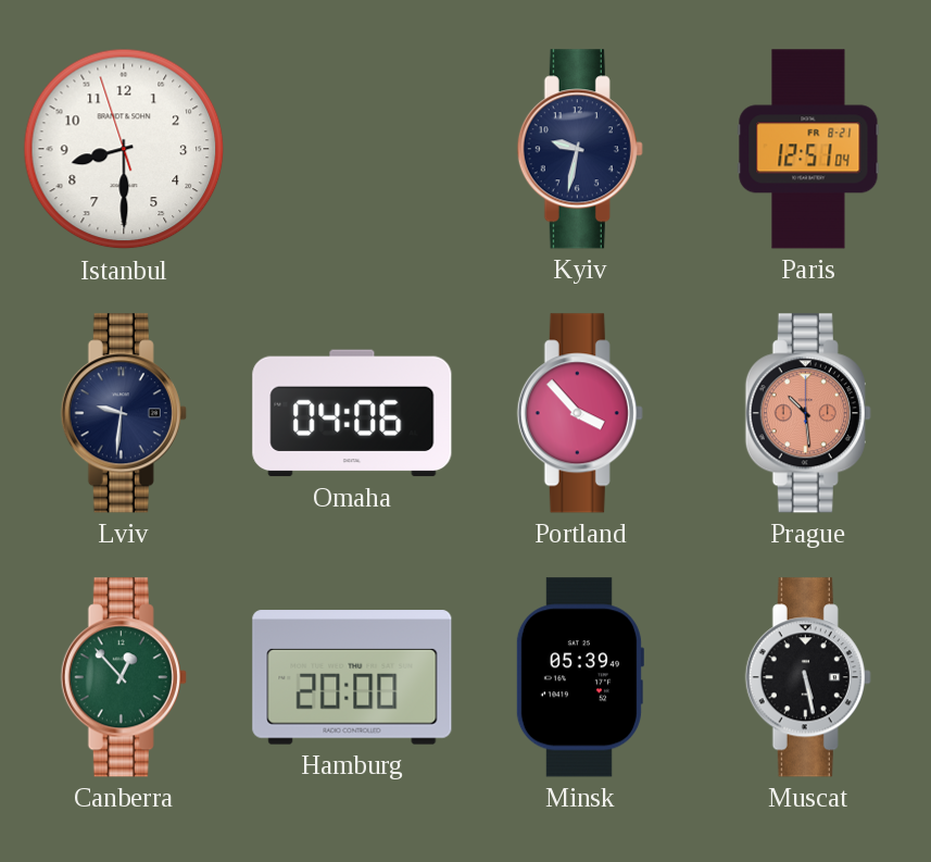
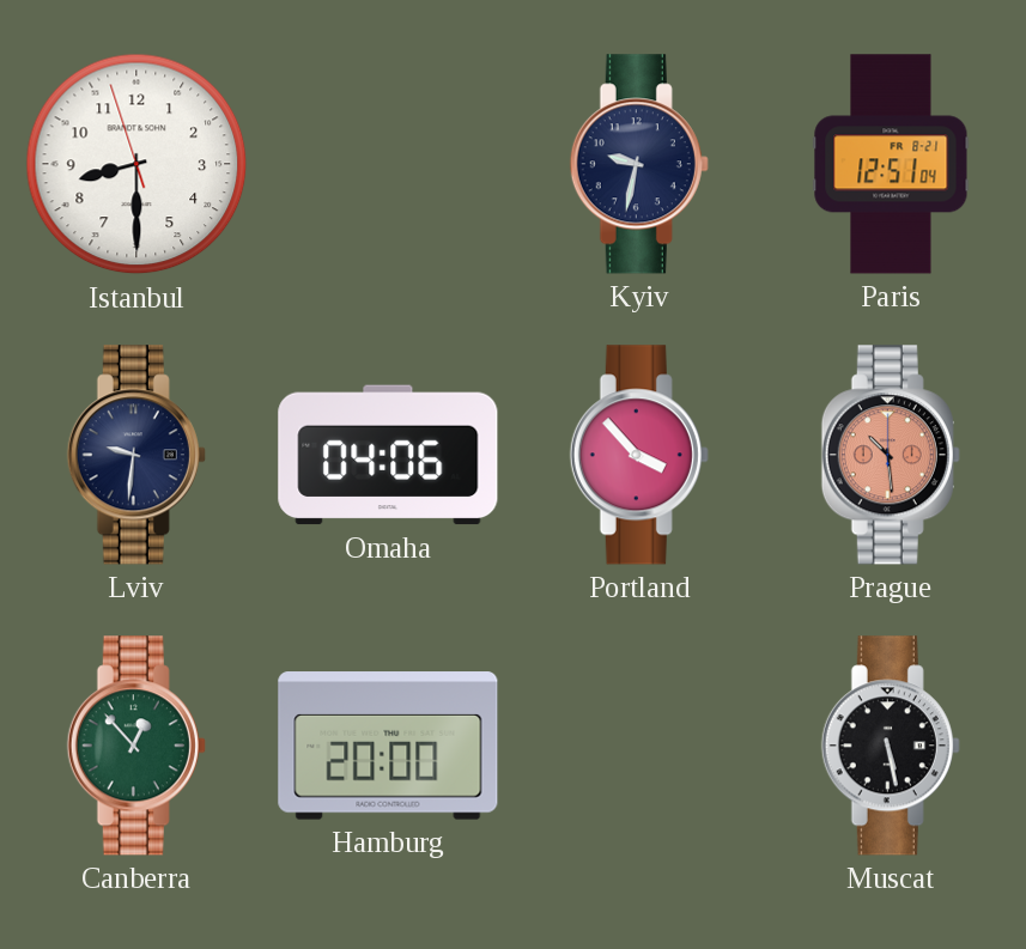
Minsk: 05:39 -> none (579, 677)
